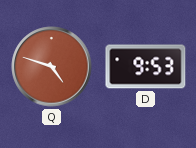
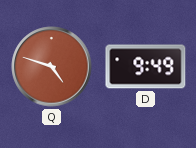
D: 9:53 -> 9:49 (146, 67)
